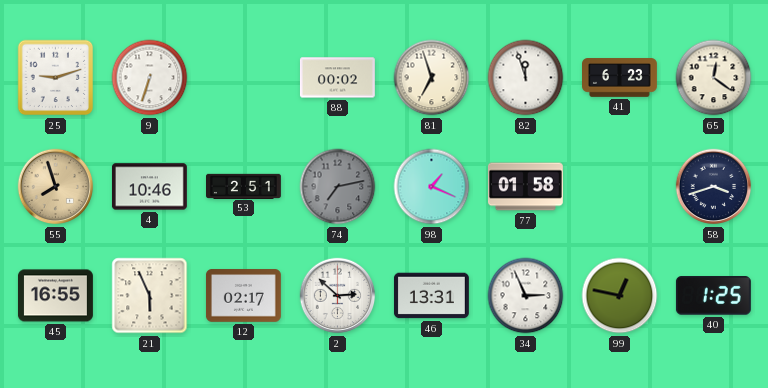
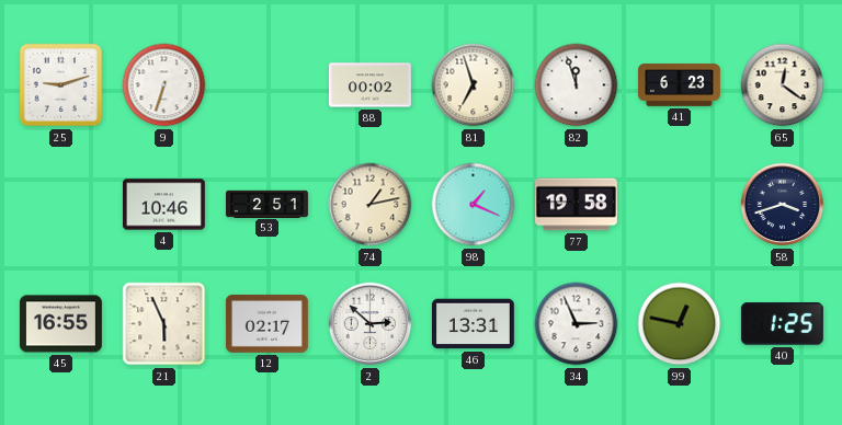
55: 7:57 -> none (56, 187)
74: 7:13 -> 1:13 (371, 205)
74 dial: grey -> cream (371, 205)
77: 01:58 -> 19:58 (576, 205)
